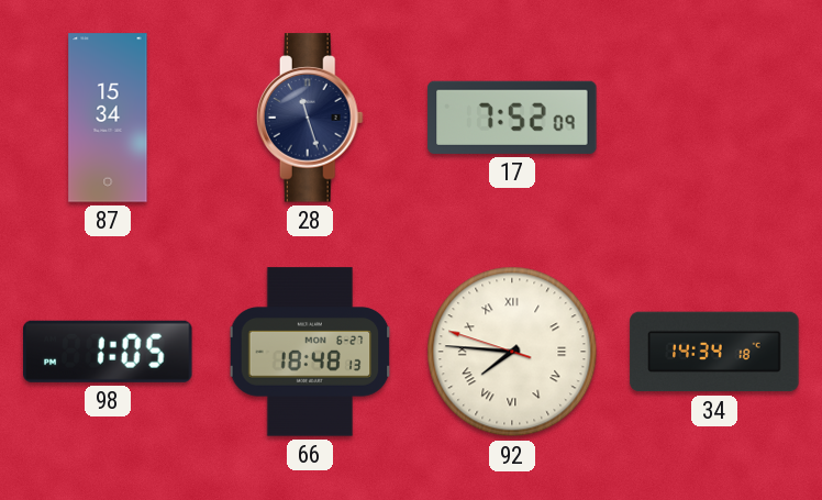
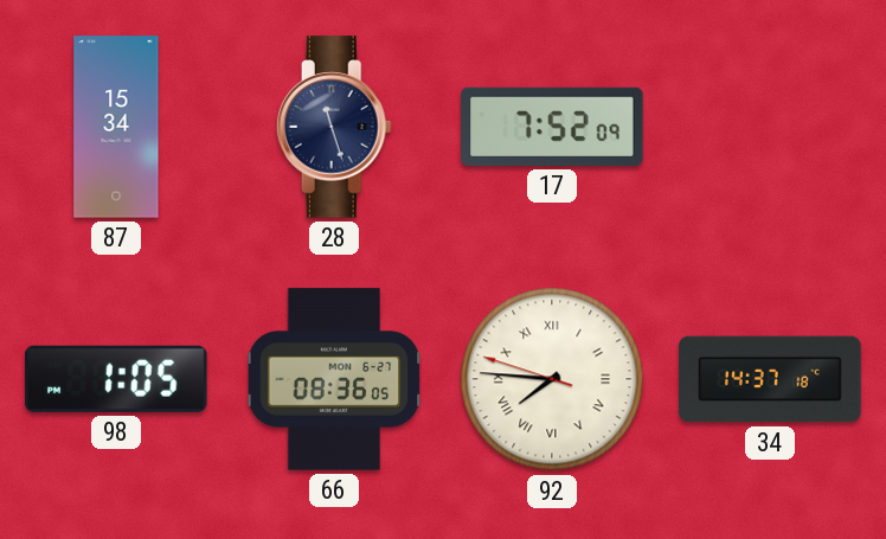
66: 18:48 -> 08:36 (334, 379)
34: 14:34 -> 14:37 (770, 379)
